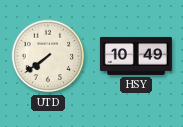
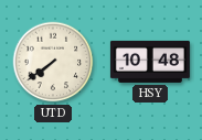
HSY: 10:49 -> 10:48 (150, 62)
